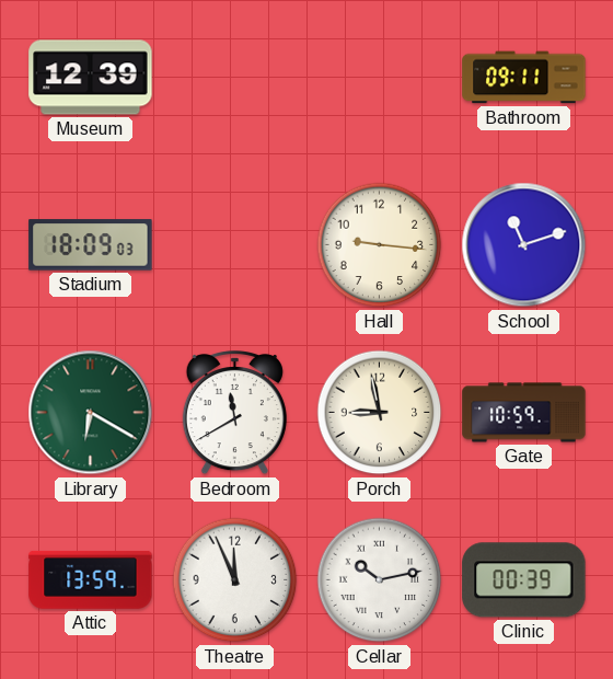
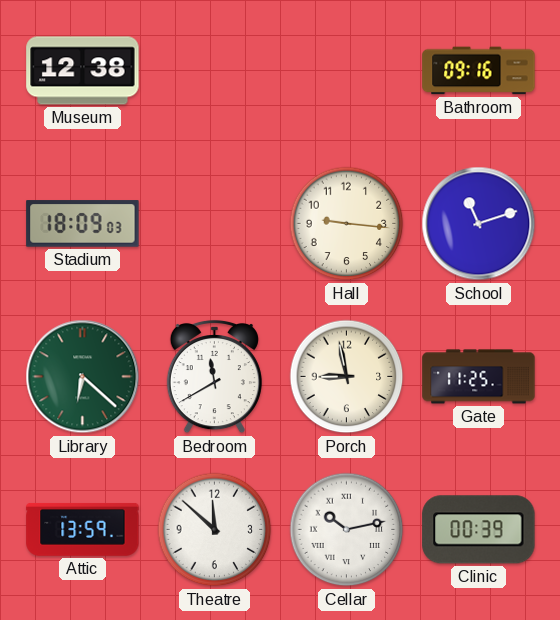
Museum: 12:39 -> 12:38 (83, 71)
Bathroom: 09:11 -> 09:16 (479, 71)
Library: 6:20 -> 6:22 (83, 377)
Gate: 10:59 -> 11:25 (479, 377)
Theatre: 11:56 -> 11:52 (215, 530)
